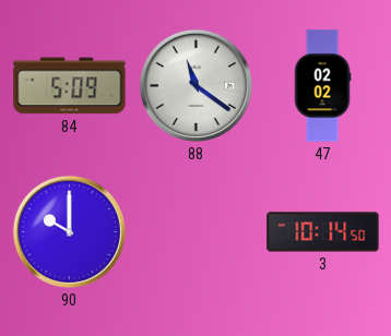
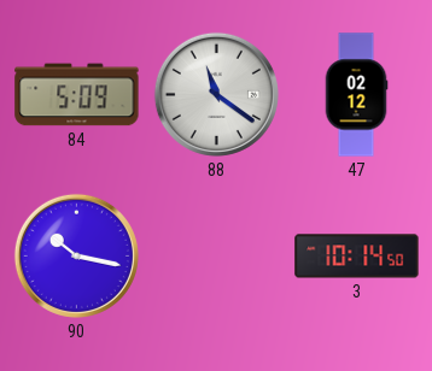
47: 02:02 -> 02:12 (356, 95)
90: 10:00 -> 10:17 (76, 255)
